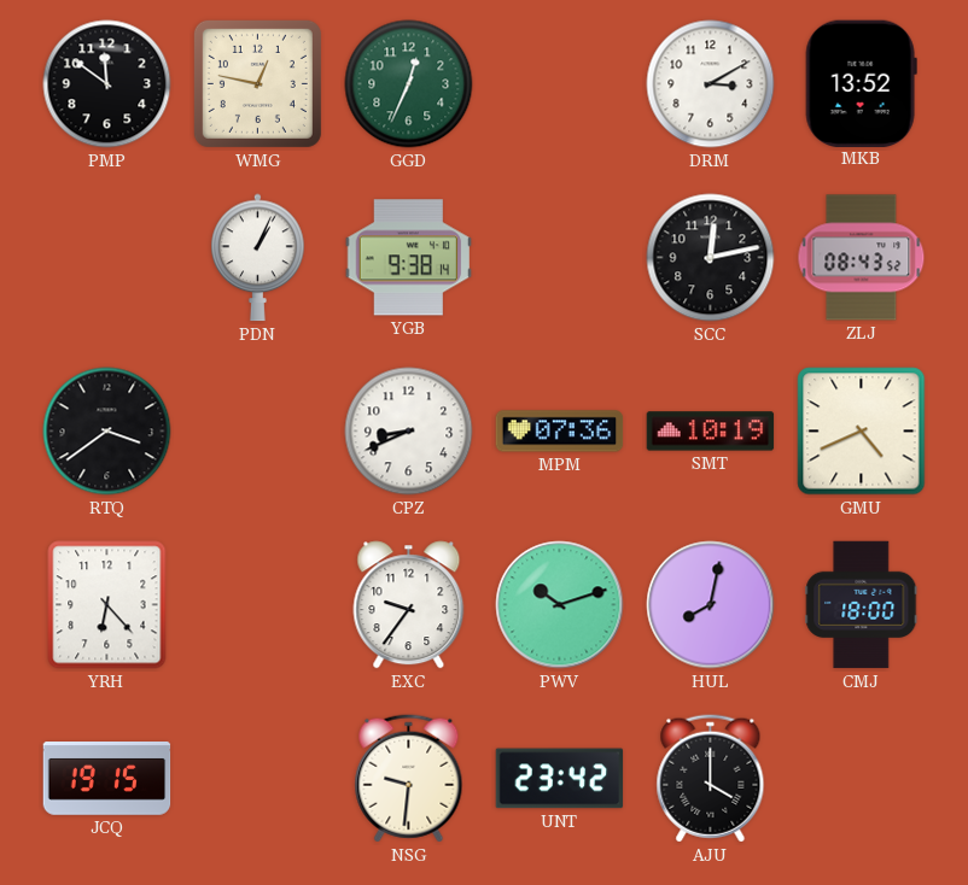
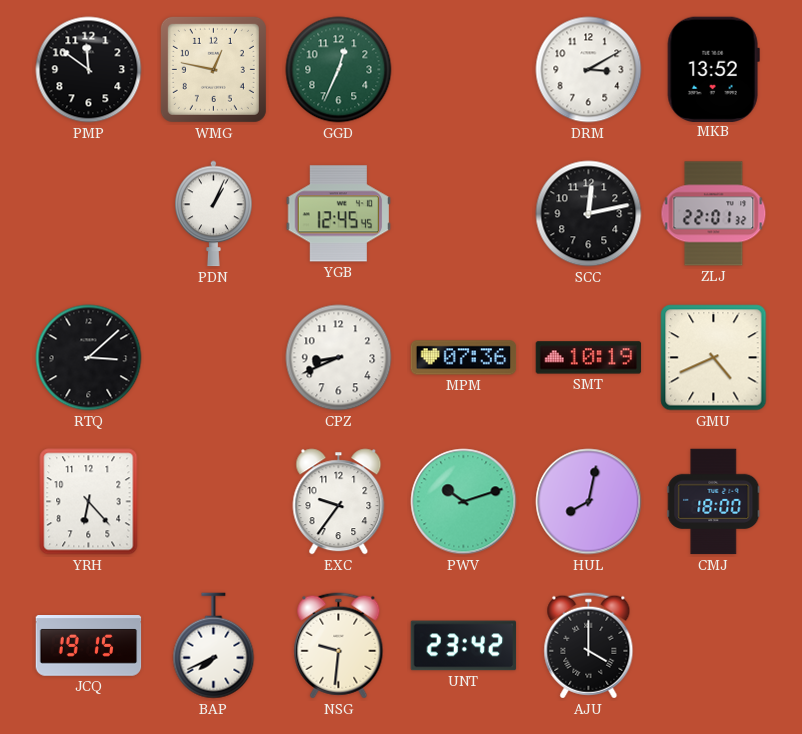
YGB: 9:38 -> 12:45 (339, 214)
ZLJ: 08:43 -> 22:01 (714, 214)
RTQ: 3:39 -> 3:08 (89, 358)
BAP: none -> 7:41 (214, 646)
